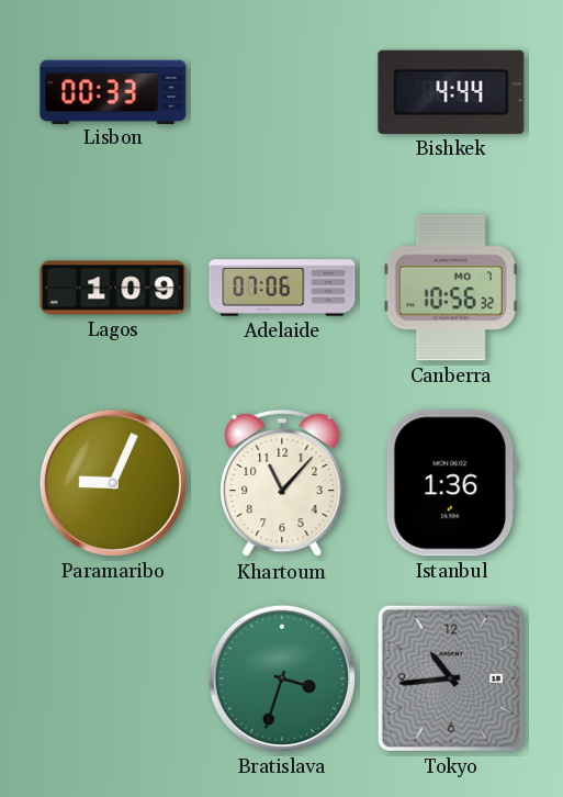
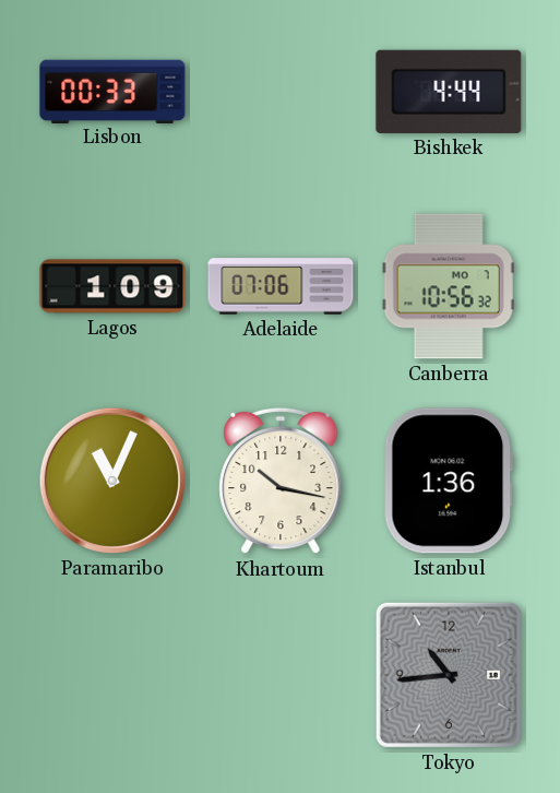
Paramaribo: 9:04 -> 11:04 (112, 481)
Khartoum: 11:07 -> 10:17 (281, 481)
Bratislava: 3:33 -> none (282, 678)
